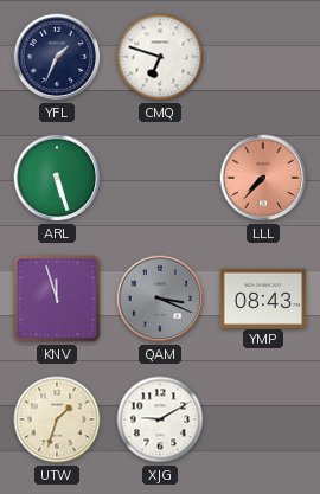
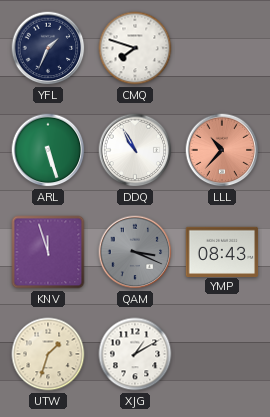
CMQ: 6:48 -> 7:48 (135, 48)
DDQ: none -> 10:55 (135, 150)
LLL: 7:37 -> 10:37 (222, 150)
XJG: 9:10 -> 1:10 (135, 354)
